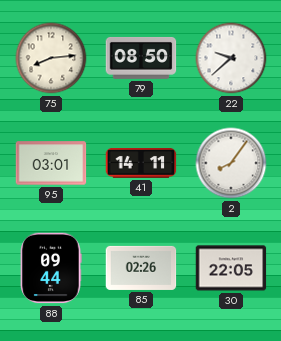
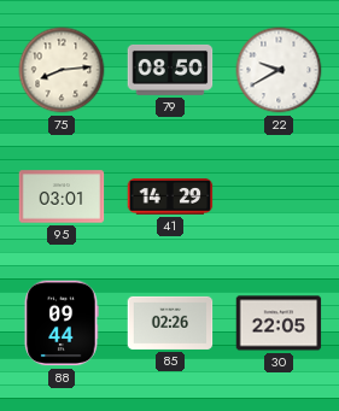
22: 9:38 -> 9:40 (279, 70)
41: 14:11 -> 14:29 (170, 198)
2: 8:06 -> none (231, 163)
